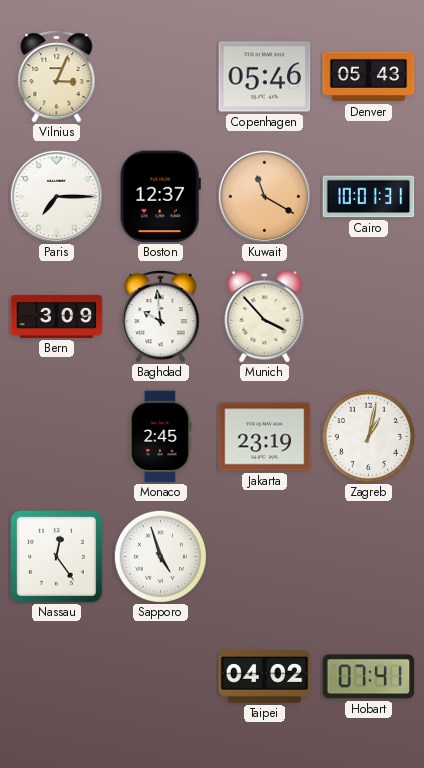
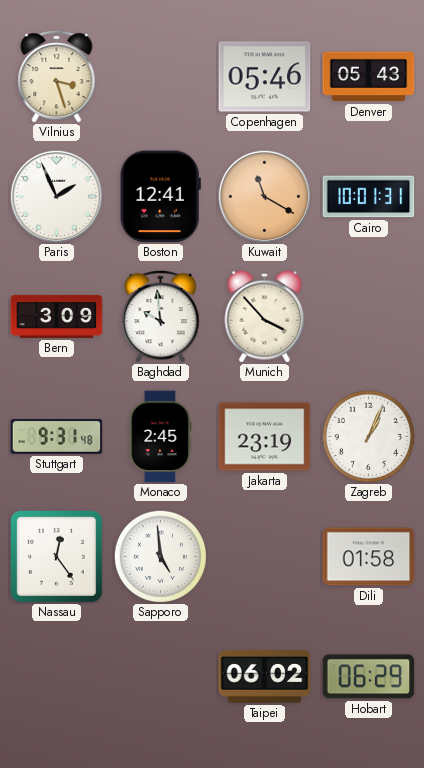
Vilnius: 3:04 -> 3:27 (57, 76)
Paris: 7:15 -> 1:56 (56, 196)
Boston: 12:37 -> 12:41 (160, 197)
Stuttgart: none -> 9:31 (57, 437)
Zagreb: 1:02 -> 1:04 (368, 436)
Sapporo: 4:57 -> 4:59 (160, 556)
Dili: none -> 01:58 (369, 557)
Taipei: 04:02 -> 06:02 (265, 677)
Hobart: 07:41 -> 06:29 (369, 677)
